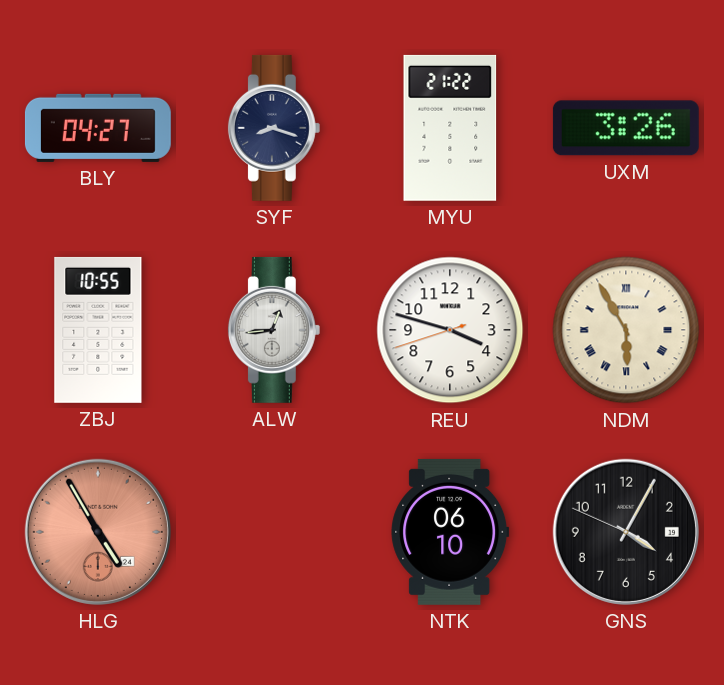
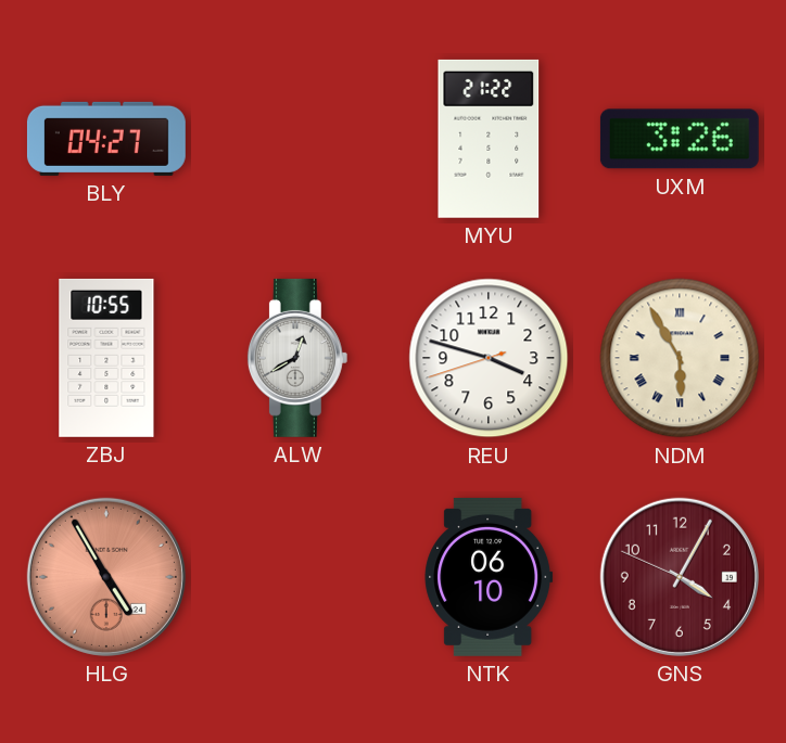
SYF: 8:18 -> none (274, 128)
ALW: 12:44 -> 12:40 (297, 358)
GNS dial: black -> burgundy (680, 577)
